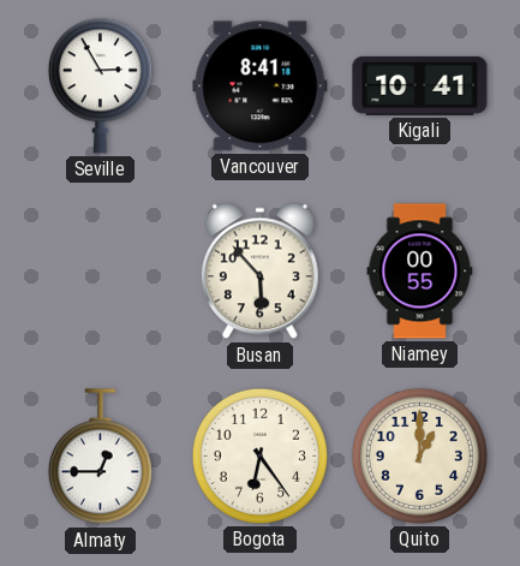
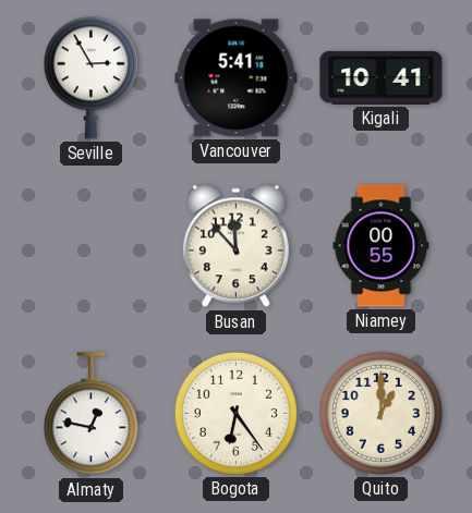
Vancouver: 8:41 -> 5:41 (237, 78)
Busan: 5:53 -> 11:53 (235, 246)
Almaty: 12:45 -> 12:47 (90, 414)
